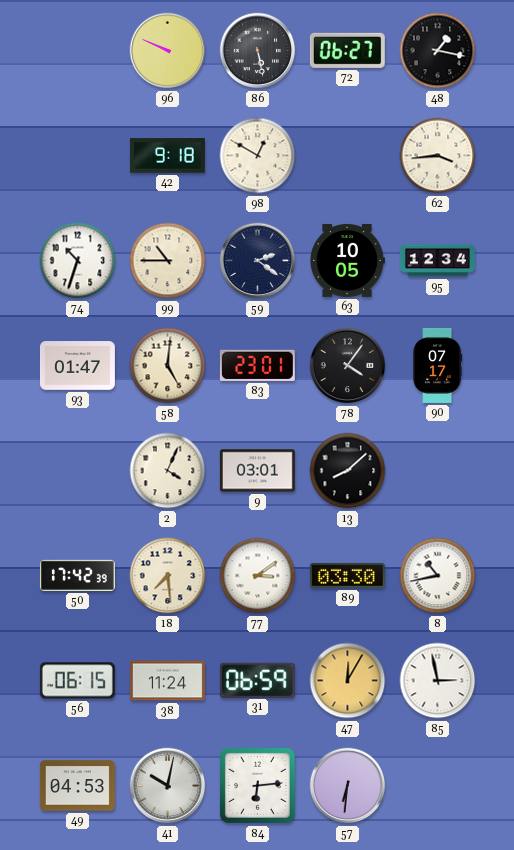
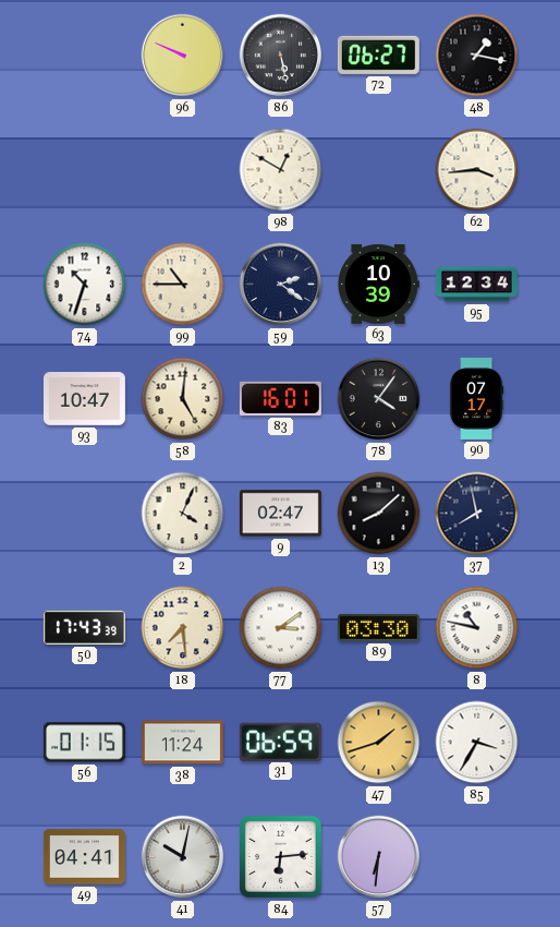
42: 9:18 -> none (167, 156)
63: 10:05 -> 10:39 (378, 284)
93: 01:47 -> 10:47 (84, 399)
83: 23:01 -> 16:01 (280, 398)
9: 03:01 -> 02:47 (280, 514)
37: none -> 7:58 (477, 514)
50: 17:42 -> 17:43 (84, 627)
8: 10:43 -> 10:47 (477, 628)
56: 06:15 -> 01:15 (84, 743)
47: 12:05 -> 1:42 (379, 743)
85: 2:58 -> 3:35 (477, 743)
49: 04:53 -> 04:41 (84, 857)
